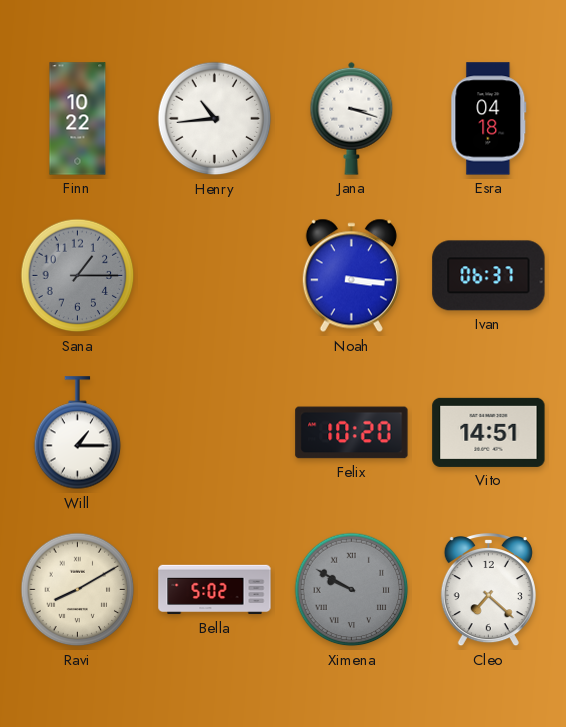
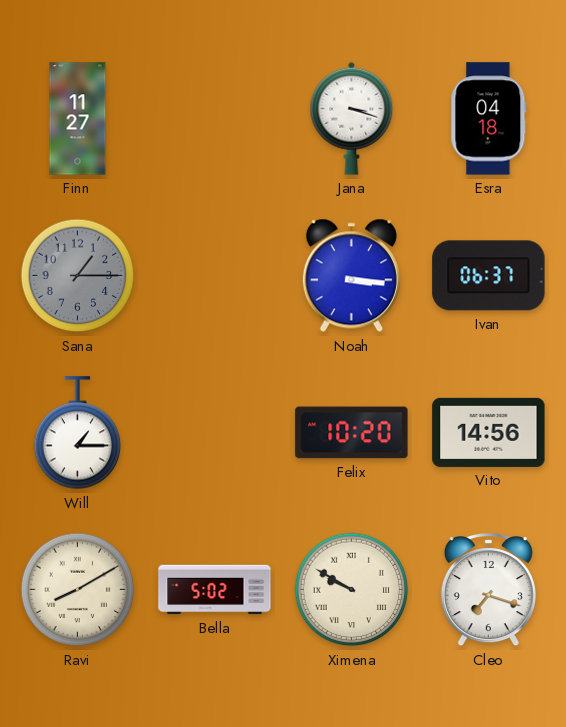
Finn: 10:22 -> 11:27 (78, 119)
Henry: 10:44 -> none (215, 119)
Vito: 14:51 -> 14:56 (489, 432)
Ximena dial: grey -> cream (352, 590)
Cleo: 7:22 -> 7:18 (488, 591)
